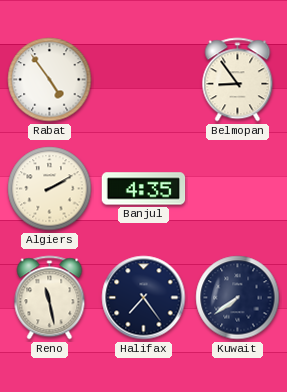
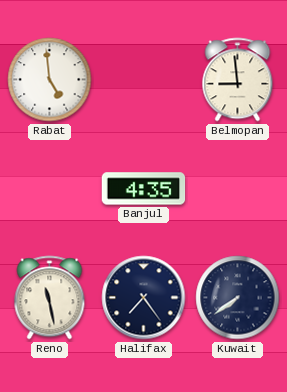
Rabat: 4:54 -> 4:59 (50, 80)
Belmopan: 8:54 -> 8:59 (238, 80)
Algiers: 2:10 -> none (50, 189)
